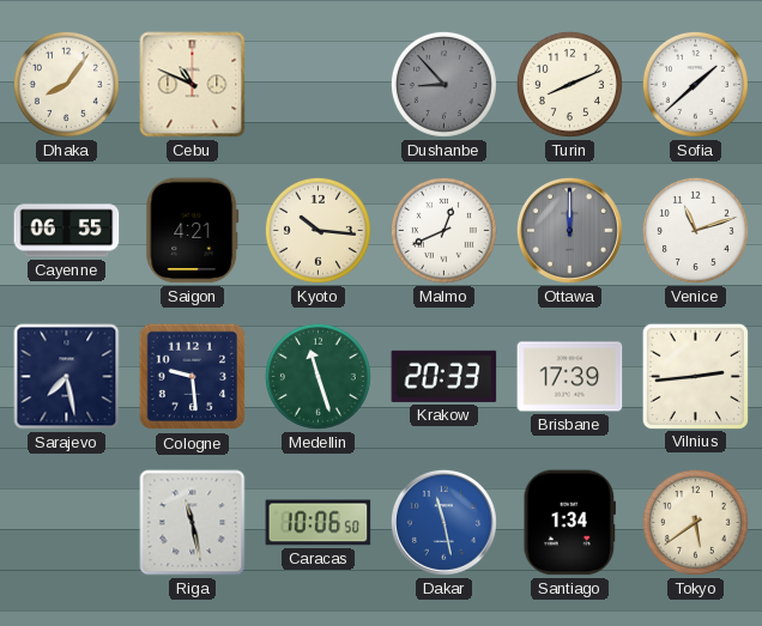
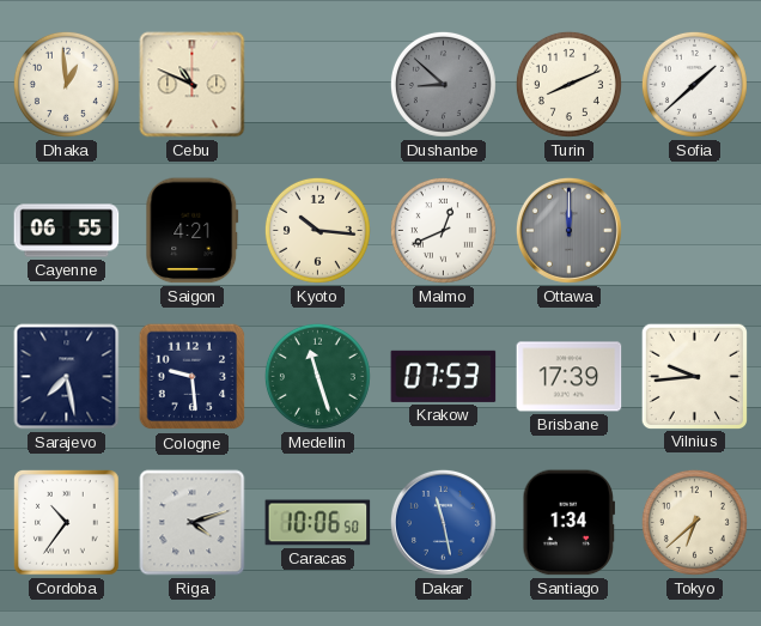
Dhaka: 8:06 -> 12:59 (66, 84)
Dushanbe: 8:53 -> 8:52 (443, 84)
Venice: 11:12 -> none (695, 230)
Krakow: 20:33 -> 07:53 (444, 376)
Vilnius: 2:44 -> 9:44 (694, 376)
Cordoba: none -> 10:36 (67, 523)
Riga: 11:28 -> 4:12 (193, 523)
Tokyo: 5:39 -> 6:38 (694, 522)
